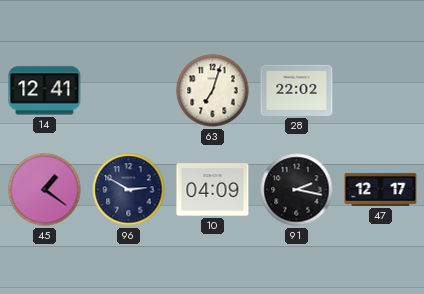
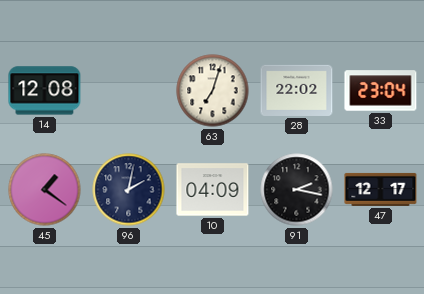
14: 12:41 -> 12:08 (45, 91)
33: none -> 23:04 (381, 91)
96: 2:50 -> 2:02 (129, 190)
